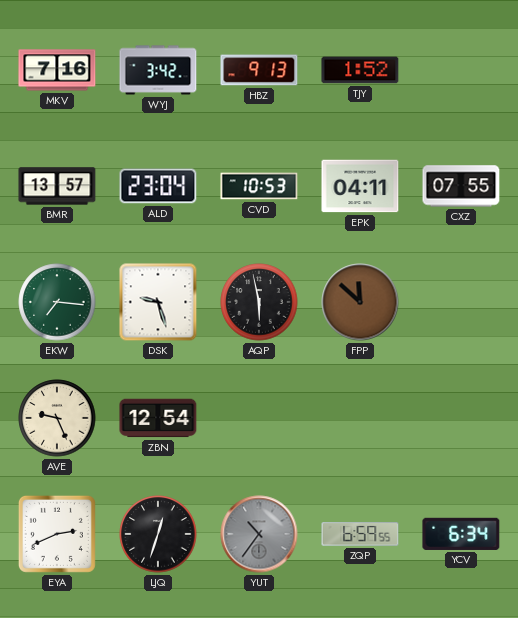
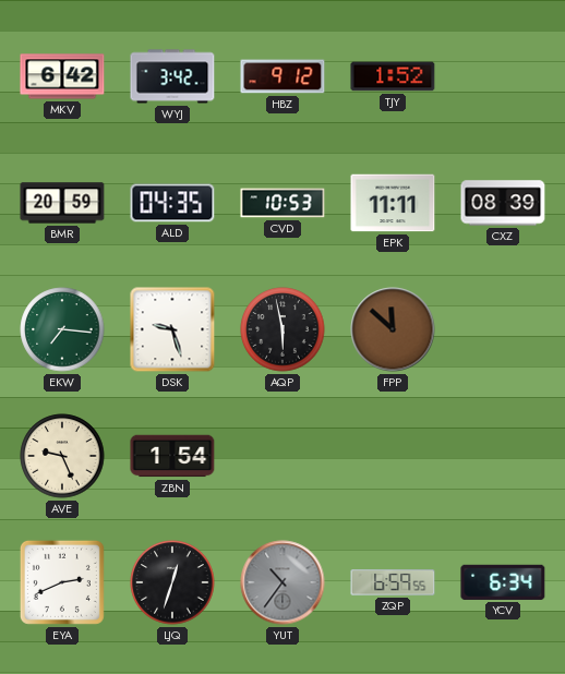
MKV: 7:16 -> 6:42 (62, 76)
HBZ: 9:13 -> 9:12 (282, 76)
BMR: 13:57 -> 20:59 (62, 203)
ALD: 23:04 -> 04:35 (172, 203)
EPK: 04:11 -> 11:11 (393, 203)
CXZ: 07:55 -> 08:39 (503, 203)
ZBN: 12:54 -> 1:54 (172, 456)
